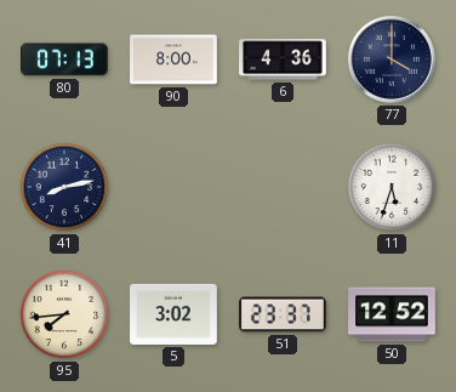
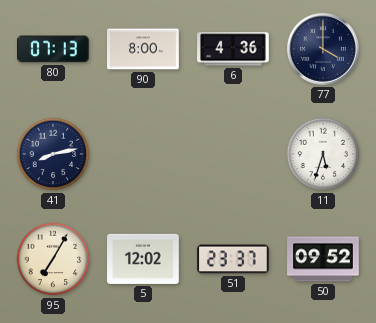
95: 7:44 -> 7:05 (53, 259)
5: 3:02 -> 12:02 (143, 259)
50: 12:52 -> 09:52 (323, 259)
